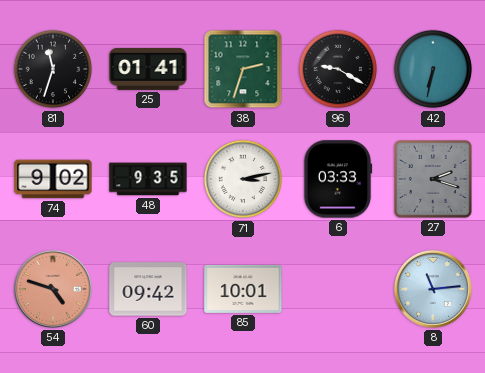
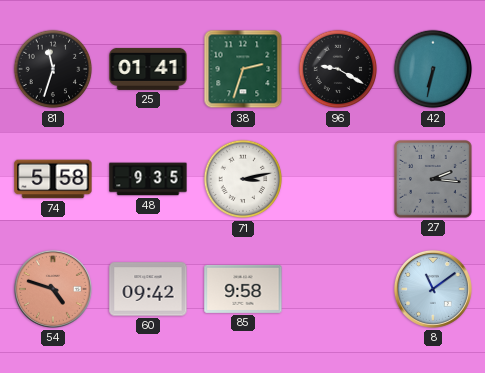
74: 9:02 -> 5:58 (53, 179)
6: 03:33 -> none (338, 179)
27: 2:18 -> 2:16 (434, 180)
85: 10:01 -> 9:58 (243, 289)
8: 11:14 -> 11:09 (433, 289)
